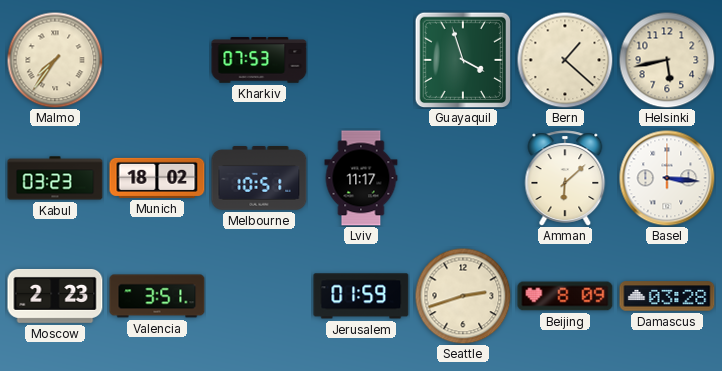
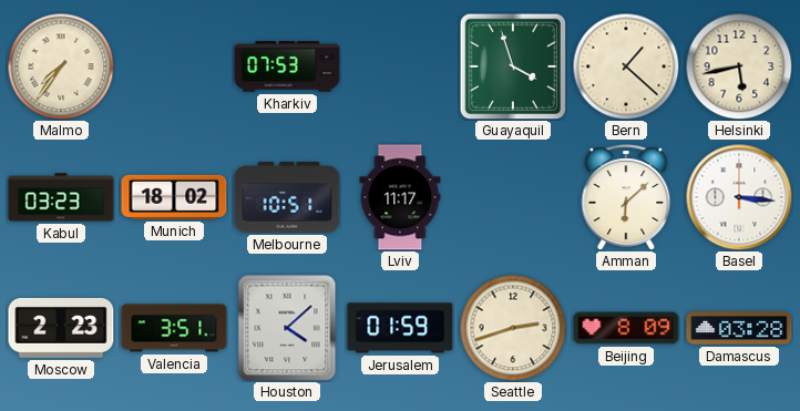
Houston: none -> 4:08 (287, 328)
